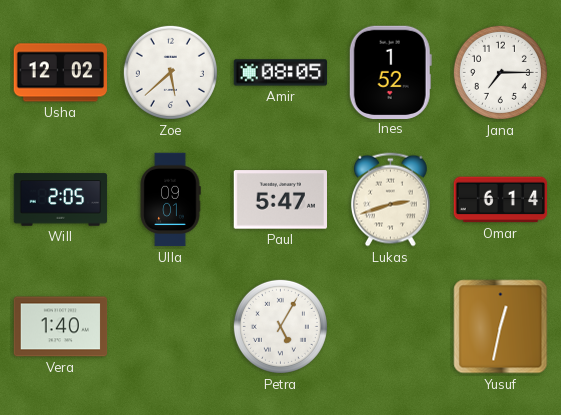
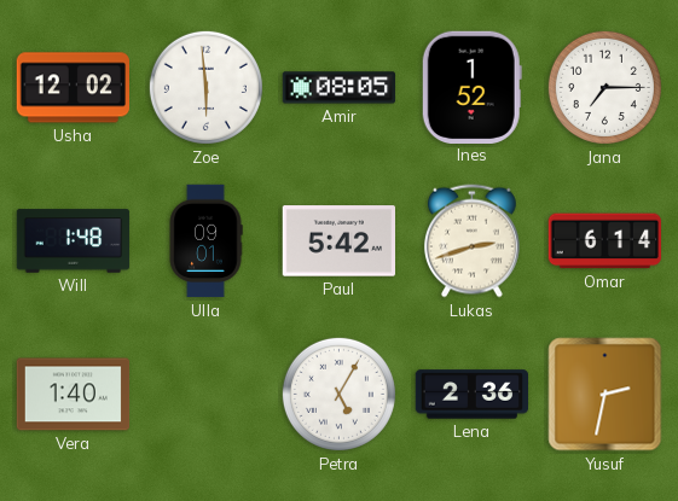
Zoe: 5:38 -> 5:59 (205, 87)
Will: 2:05 -> 1:48 (74, 241)
Paul: 5:47 -> 5:42 (338, 241)
Lena: none -> 2:36 (473, 395)
Yusuf: 12:32 -> 2:32 (605, 395)
